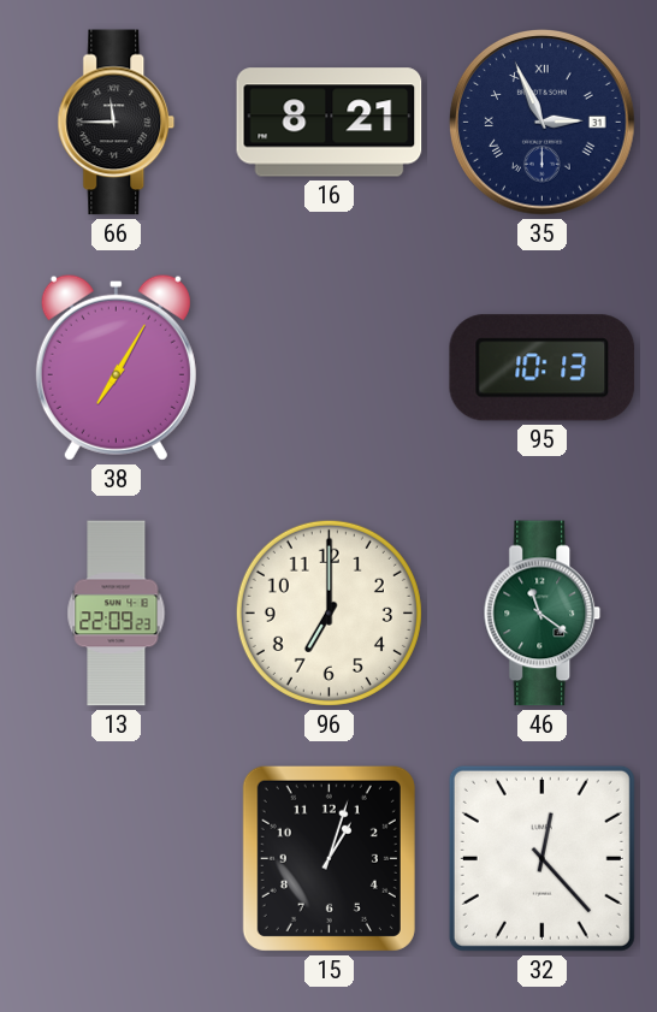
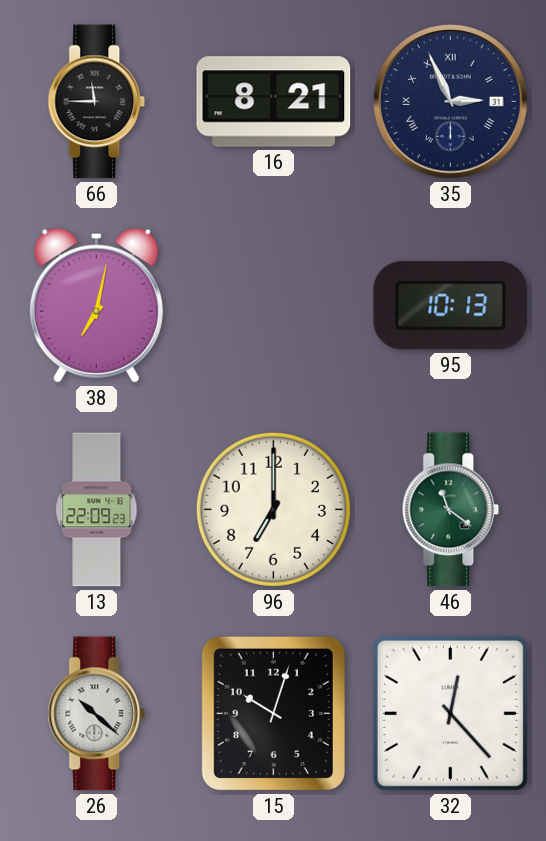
38: 7:05 -> 7:02 (96, 305)
26: none -> 10:22 (97, 714)
15: 1:03 -> 10:03 (273, 713)
